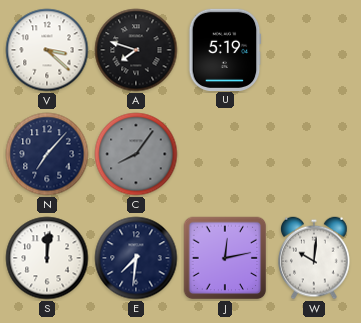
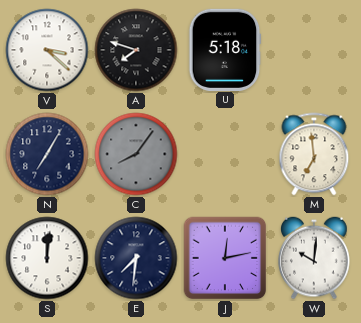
U: 5:19 -> 5:18 (225, 49)
N: 7:07 -> 7:05 (47, 154)
M: none -> 6:59 (314, 154)
